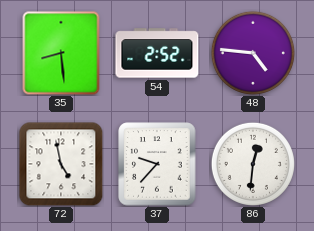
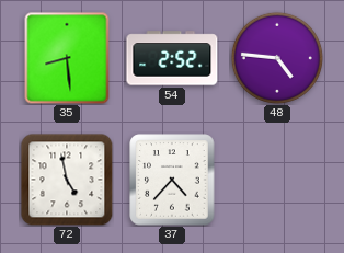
37: 9:37 -> 4:37 (172, 180)
86: 12:31 -> none (253, 164)
